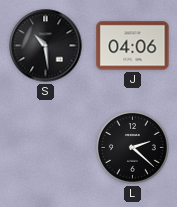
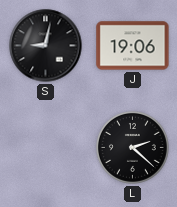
S: 10:29 -> 9:02 (46, 46)
J: 04:06 -> 19:06 (133, 46)
